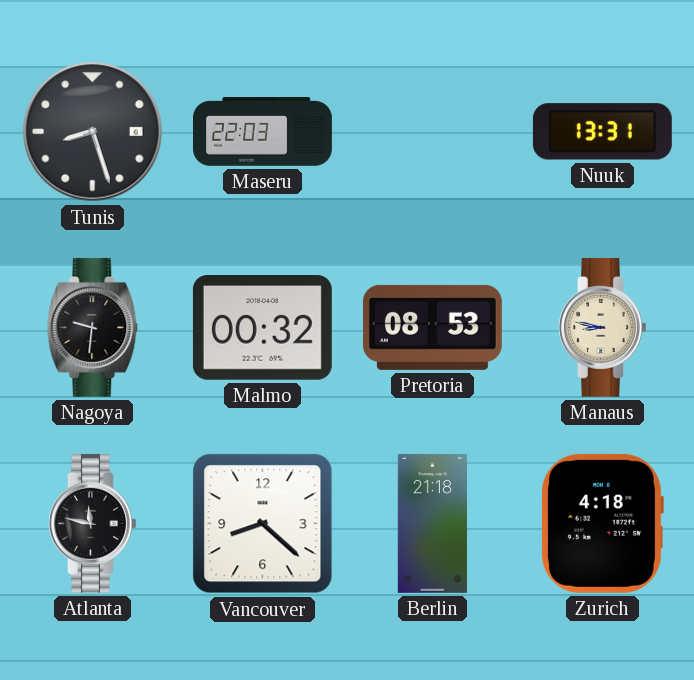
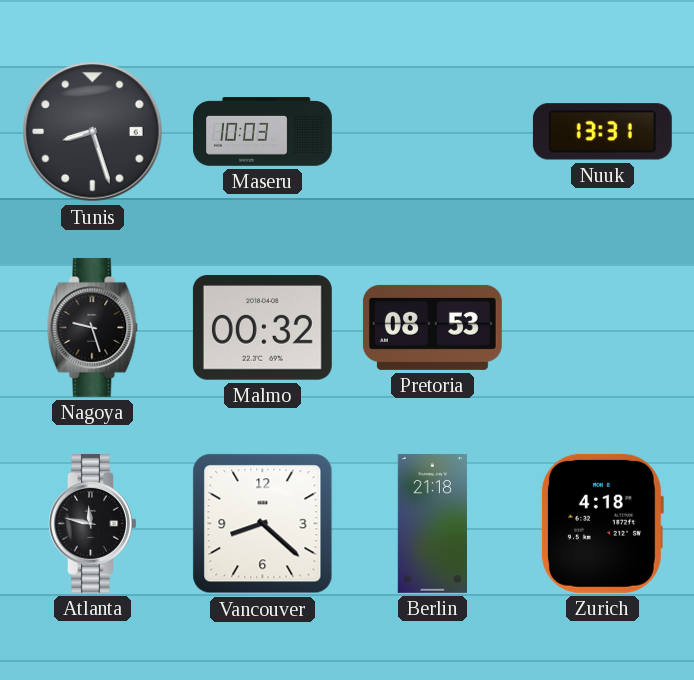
Maseru: 22:03 -> 10:03 (263, 132)
Nagoya: 9:31 -> 9:27 (93, 327)
Manaus: 8:47 -> none (603, 327)
